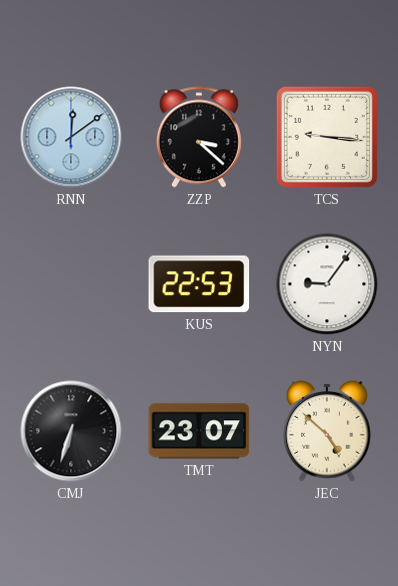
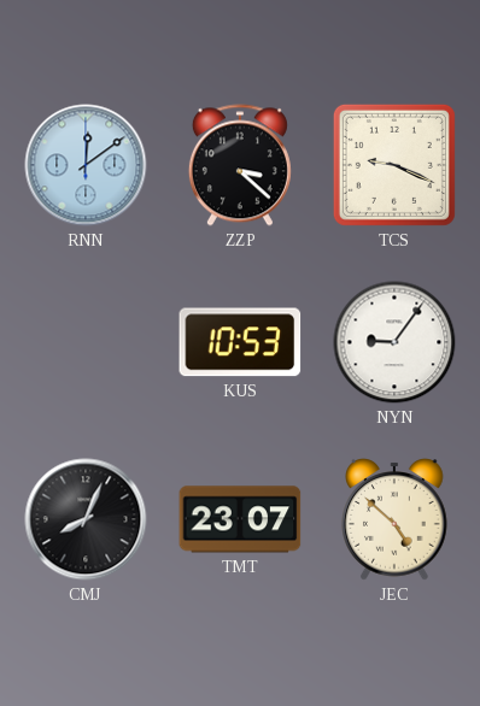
TCS: 9:16 -> 9:19 (394, 165)
KUS: 22:53 -> 10:53 (240, 342)
CMJ: 6:33 -> 8:04 (86, 519)
